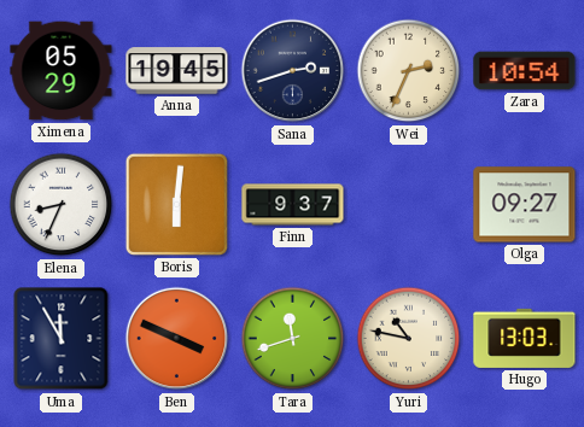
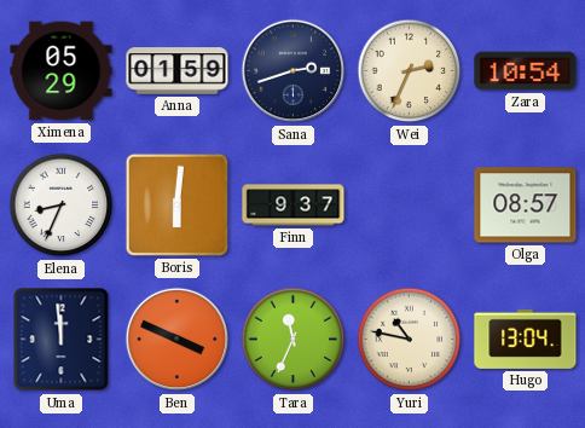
Anna: 19:45 -> 01:59 (178, 71)
Olga: 09:27 -> 08:57 (526, 206)
Uma: 11:55 -> 11:59 (62, 340)
Tara: 11:42 -> 11:34 (294, 340)
Hugo: 13:03 -> 13:04 (526, 339)
